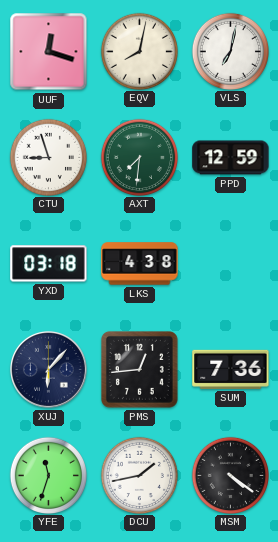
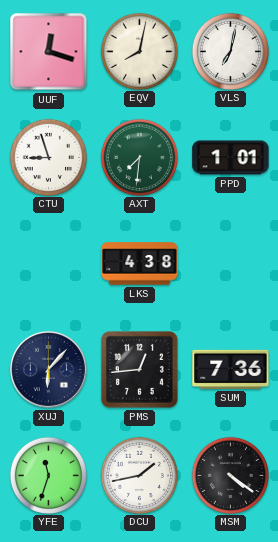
PPD: 12:59 -> 1:01 (231, 158)
YXD: 03:18 -> none (49, 264)
